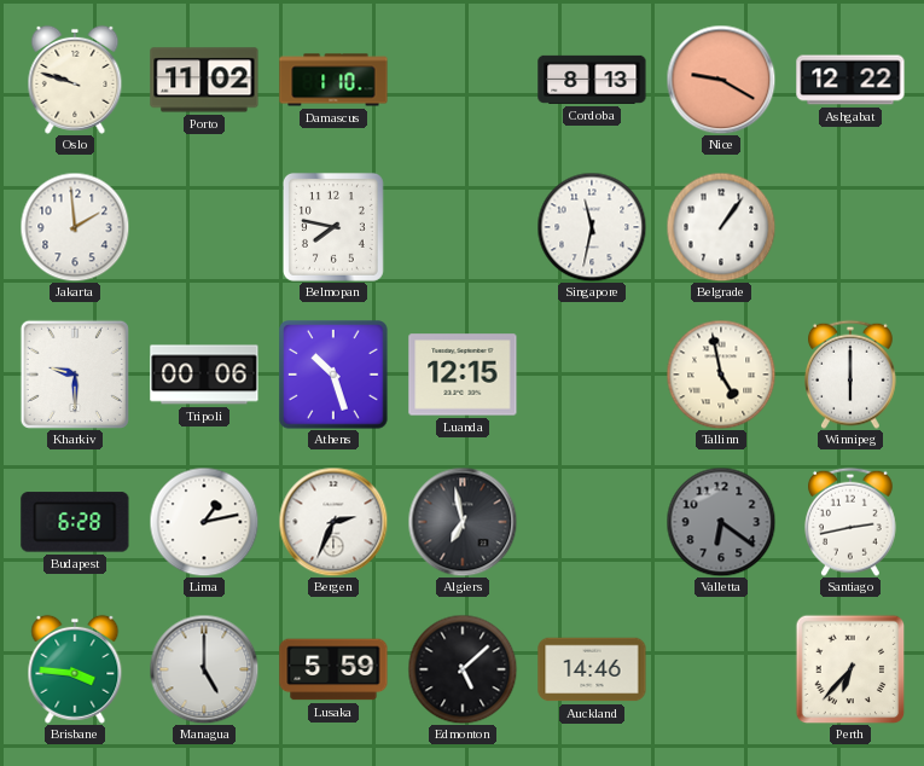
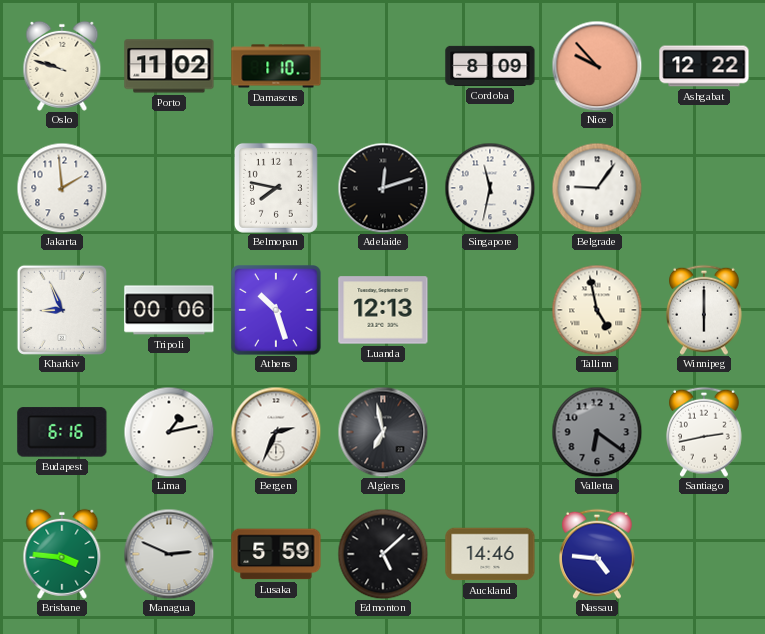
Cordoba: 8:13 -> 8:09 (490, 66)
Nice: 9:20 -> 9:53 (597, 66)
Adelaide: none -> 12:12 (383, 188)
Belgrade: 1:06 -> 9:06 (597, 188)
Kharkiv: 9:30 -> 8:56 (62, 310)
Luanda: 12:15 -> 12:13 (383, 310)
Budapest: 6:28 -> 6:16 (62, 432)
Managua: 5:00 -> 2:49 (169, 554)
Nassau: none -> 4:46 (598, 554)
Perth: 6:37 -> none (850, 669)
